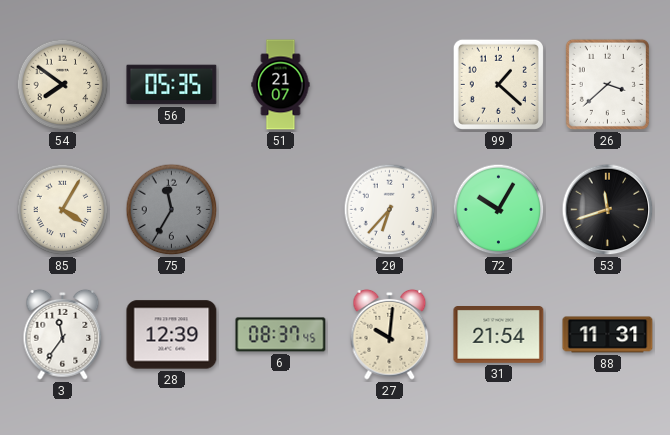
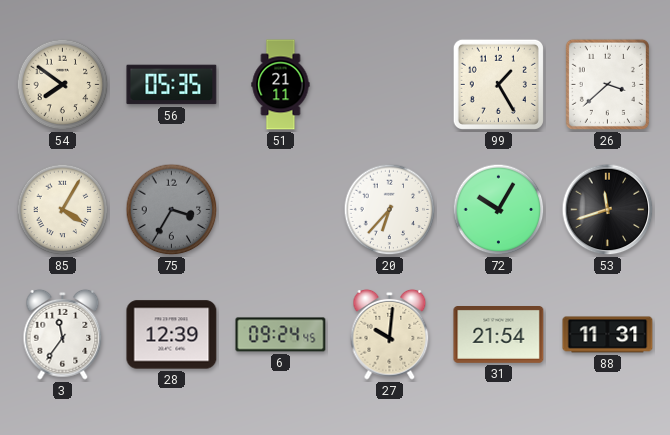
51: 21:07 -> 21:11 (281, 85)
99: 1:22 -> 1:25 (498, 84)
75: 11:35 -> 3:35 (172, 210)
6: 08:37 -> 09:24 (281, 335)
